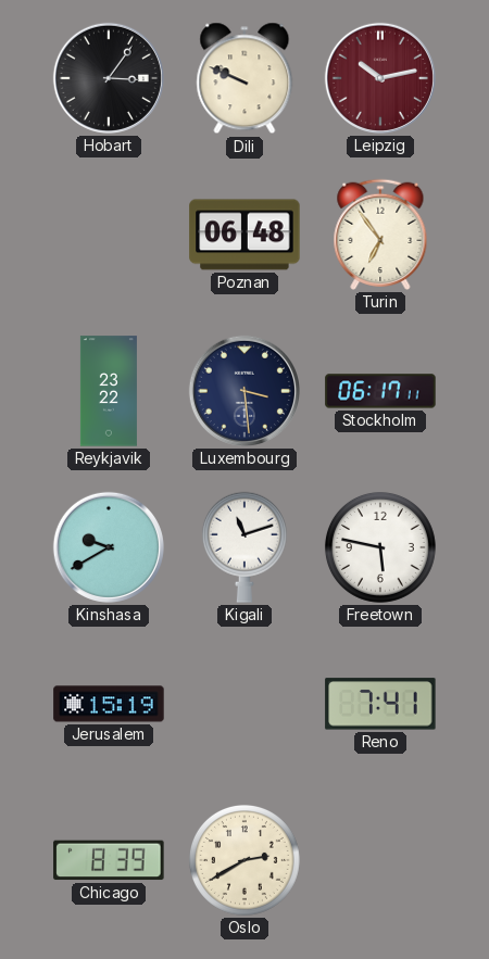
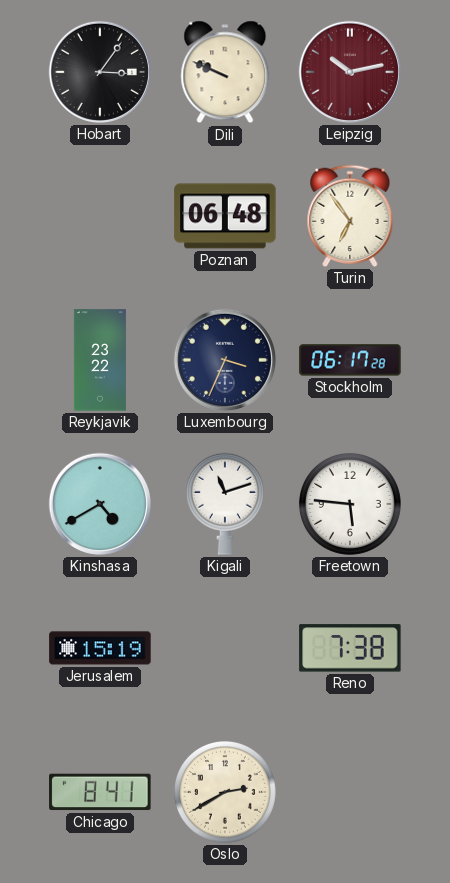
Luxembourg: 3:29 -> 3:34 (225, 360)
Stockholm: 06:17:11 -> 06:17:28 (350, 360)
Kinshasa: 9:40 -> 4:40 (100, 504)
Freetown: 5:47 -> 5:46 (350, 504)
Reno: 7:41 -> 7:38 (350, 648)
Chicago: 8:39 -> 8:41 (100, 792)
